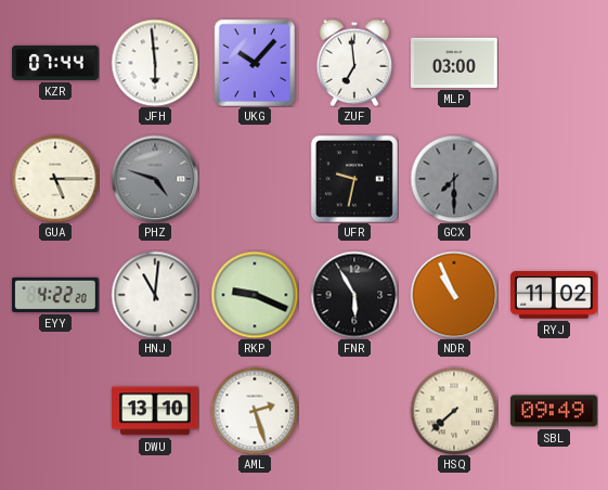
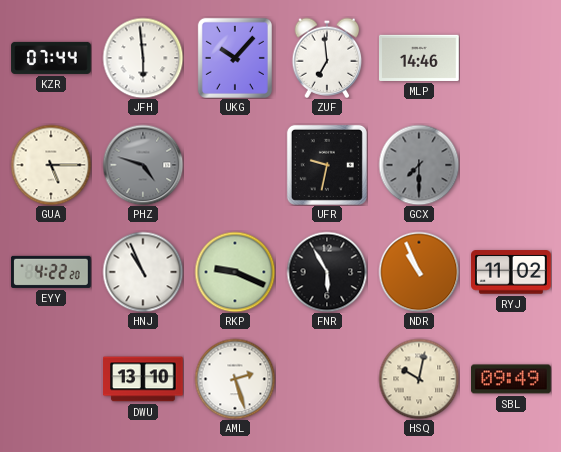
MLP: 03:00 -> 14:46 (420, 58)
HNJ: 11:01 -> 10:56 (143, 272)
HSQ: 7:38 -> 10:02 (419, 379)
